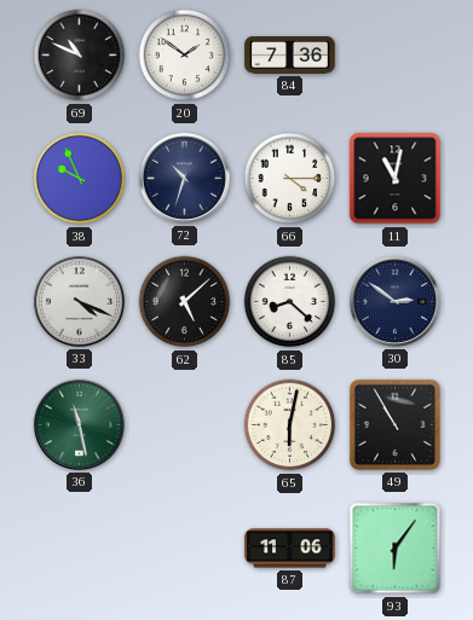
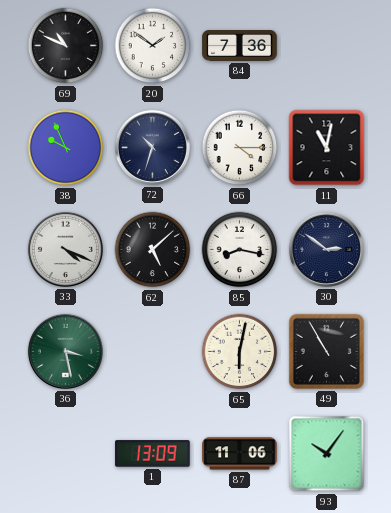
85: 8:22 -> 8:17 (240, 250)
36: 11:28 -> 3:28 (65, 351)
1: none -> 13:09 (153, 454)
93: 6:06 -> 10:06 (327, 454)
